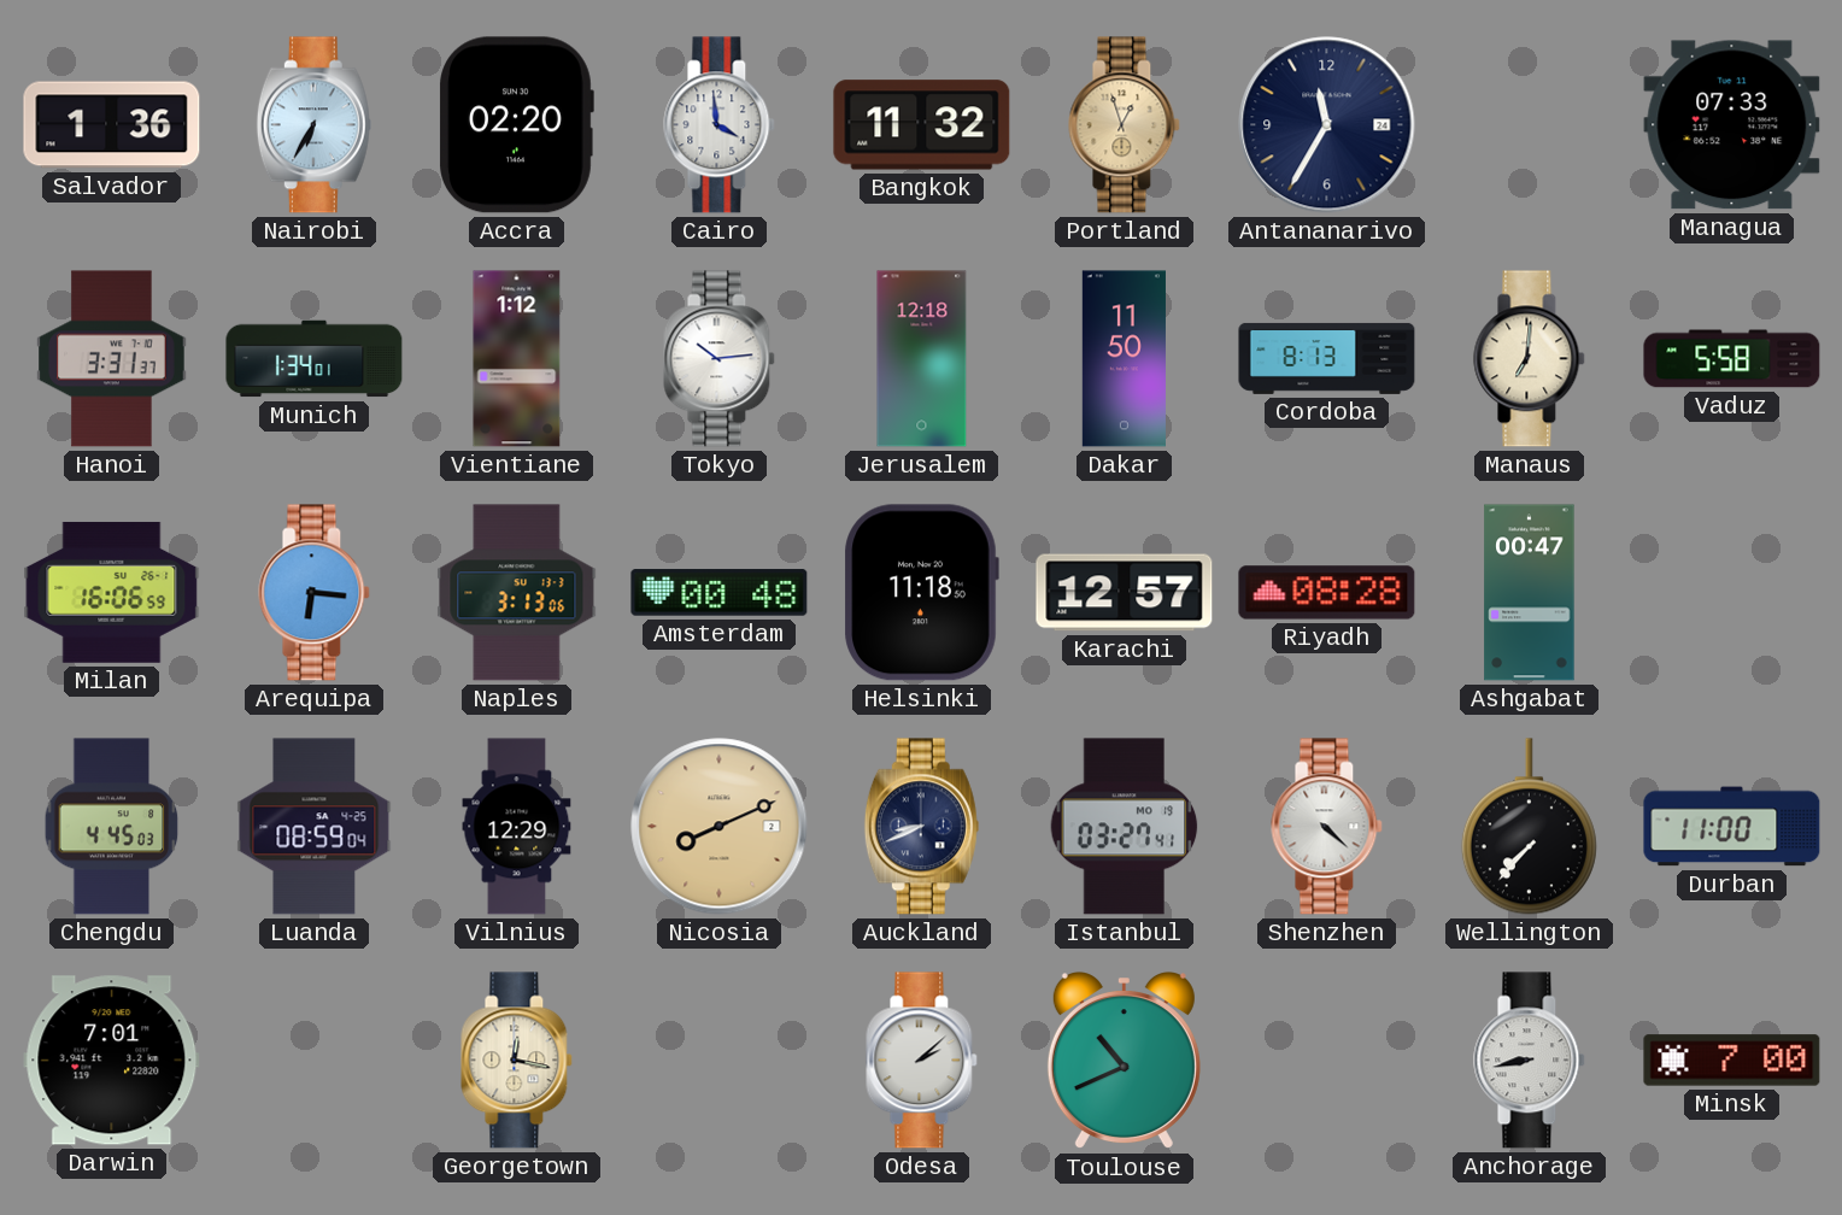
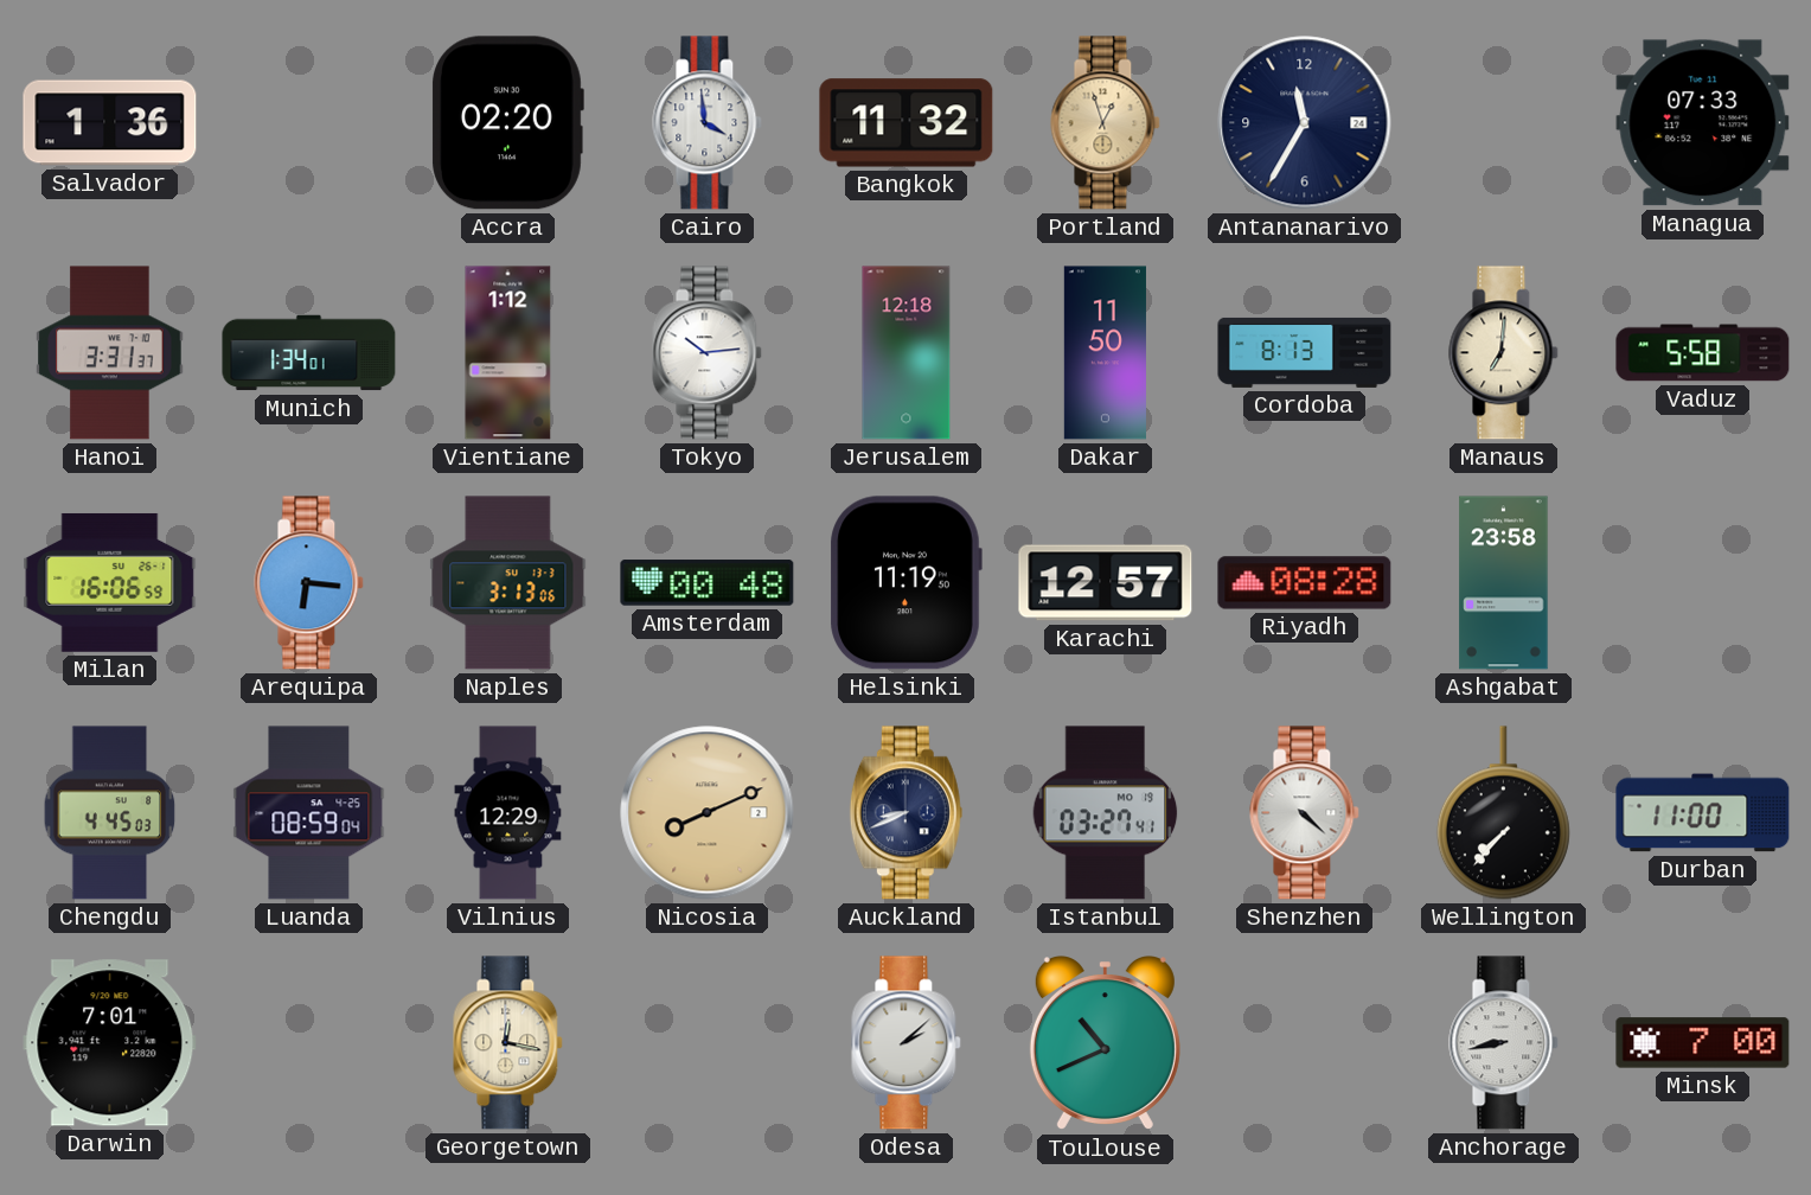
Nairobi: 6:35 -> none (313, 125)
Helsinki: 11:18 -> 11:19 (905, 583)
Ashgabat: 00:47 -> 23:58 (1504, 583)
